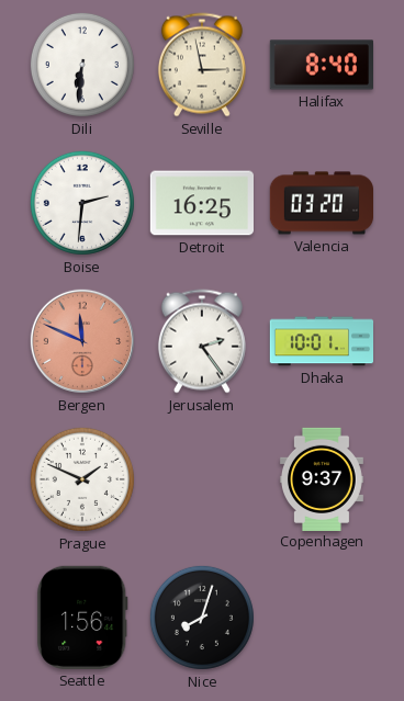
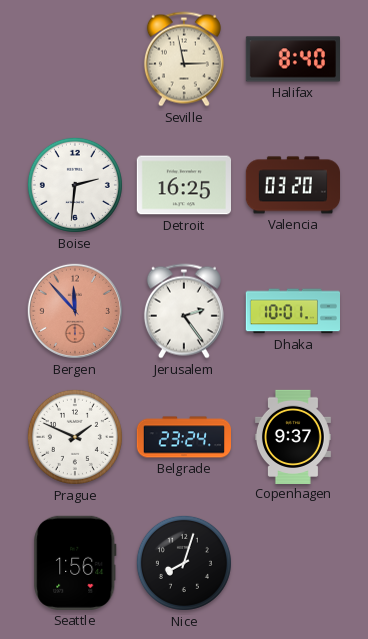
Dili: 6:31 -> none (82, 65)
Bergen: 11:49 -> 11:53 (75, 311)
Belgrade: none -> 23:24 (183, 437)
